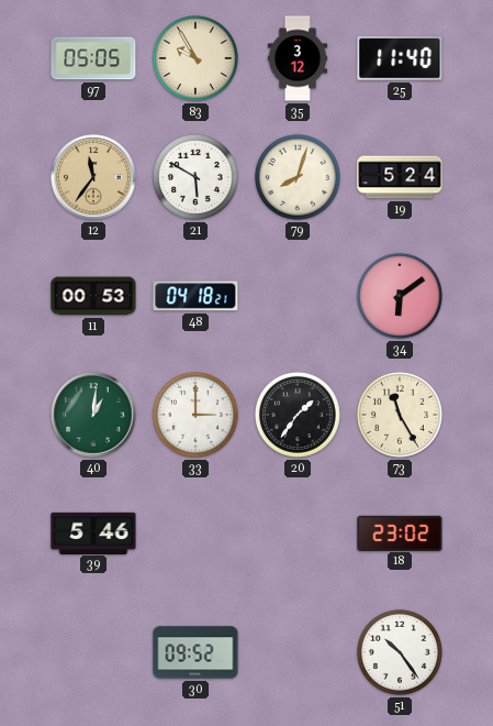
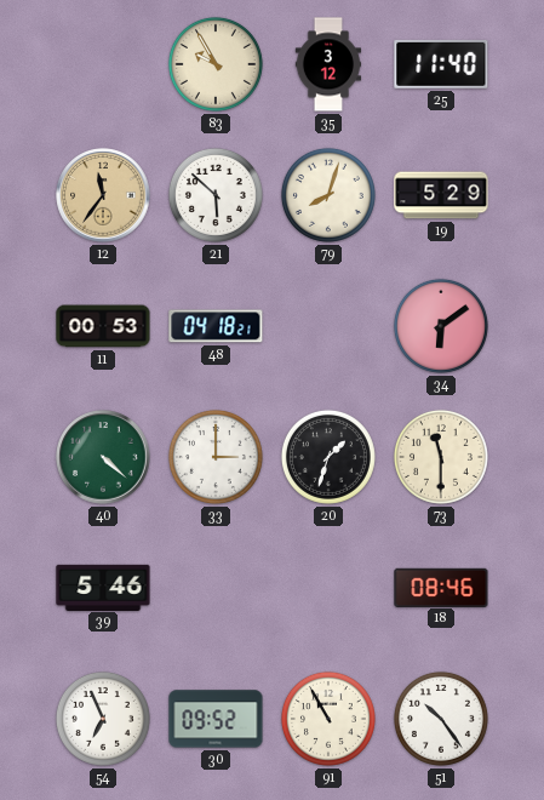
97: 05:05 -> none (93, 58)
21: 5:50 -> 5:52 (216, 195)
19: 5:24 -> 5:29 (441, 195)
40: 1:01 -> 4:22 (103, 457)
20: 1:36 -> 1:33 (328, 457)
73: 11:25 -> 11:30 (441, 457)
18: 23:02 -> 08:46 (441, 587)
54: none -> 6:56 (103, 719)
91: none -> 10:55 (328, 719)
